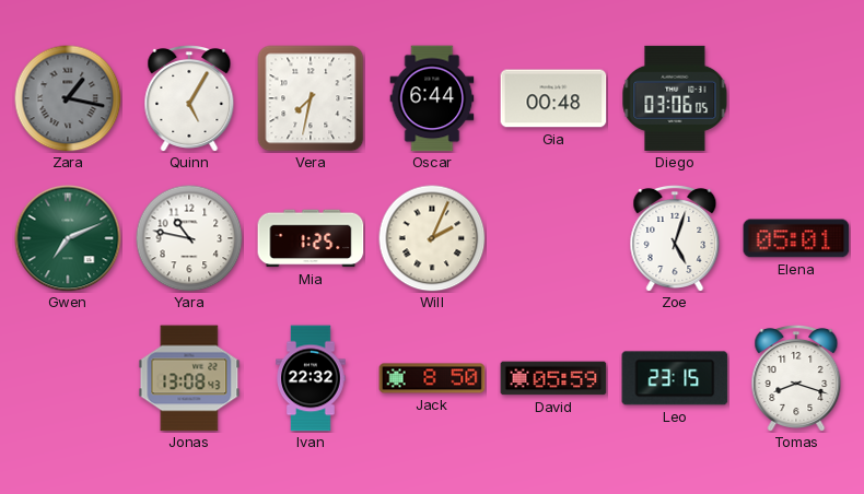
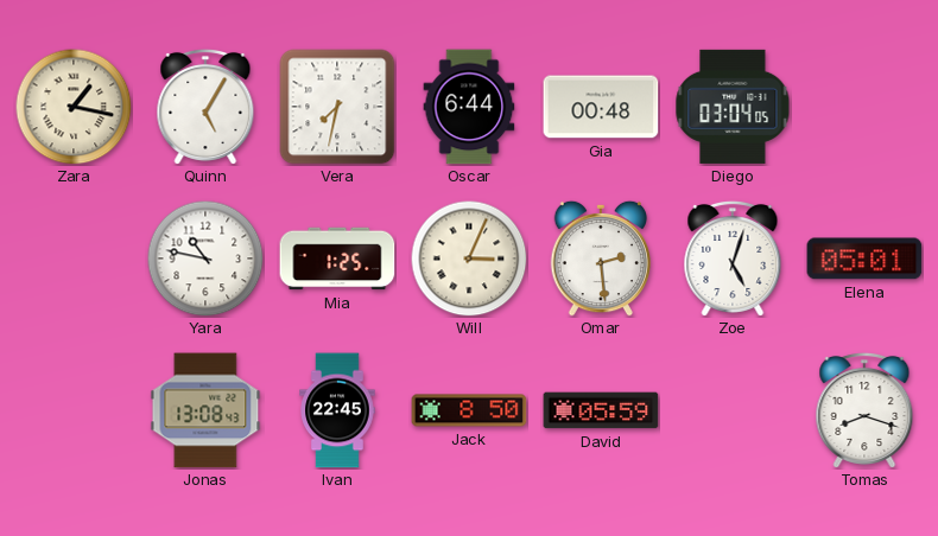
Zara dial: grey -> cream (74, 107)
Diego: 03:06 -> 03:04 (733, 107)
Gwen: 7:11 -> none (68, 238)
Will: 2:04 -> 3:04 (469, 259)
Omar: none -> 2:29 (601, 259)
Ivan: 22:32 -> 22:45 (337, 410)
Leo: 23:15 -> none (675, 378)
